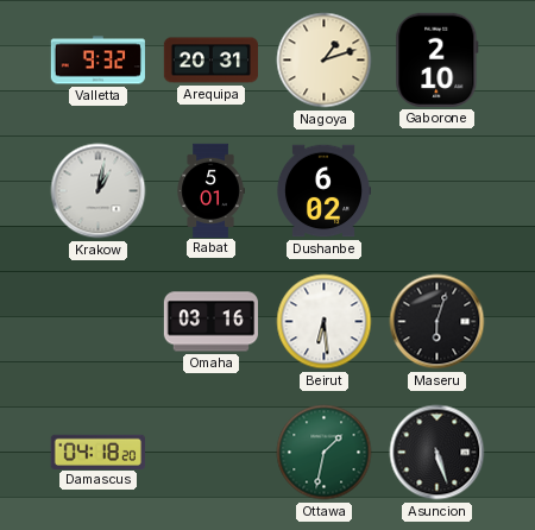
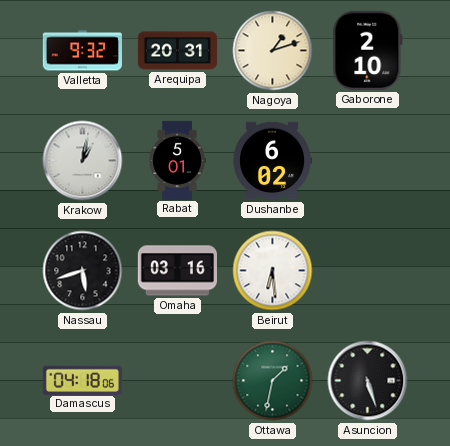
Nassau: none -> 5:42 (83, 271)
Maseru: 6:03 -> none (438, 322)
Damascus: 04:18:20 -> 04:18:06 (82, 380)
